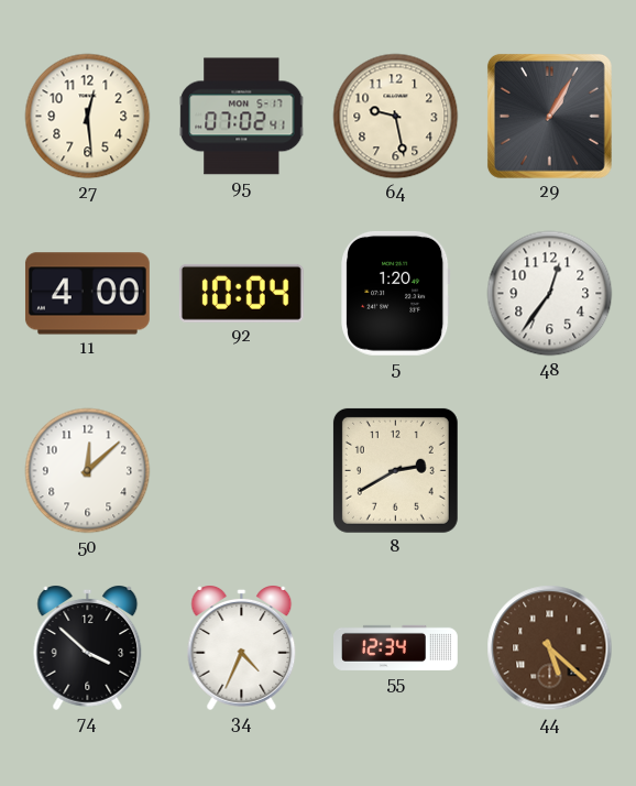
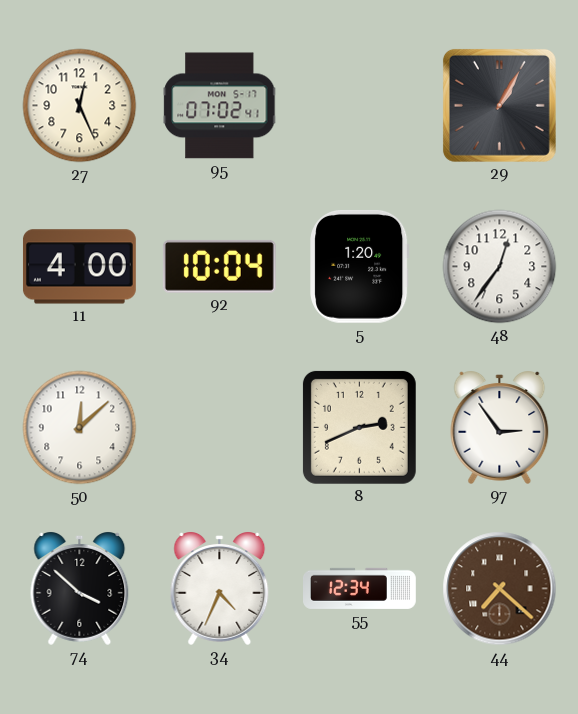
27: 12:29 -> 12:26 (80, 106)
64: 9:28 -> none (396, 117)
8: 2:40 -> 2:41 (359, 427)
97: none -> 2:54 (500, 428)
44: 5:22 -> 7:22 (500, 589)
